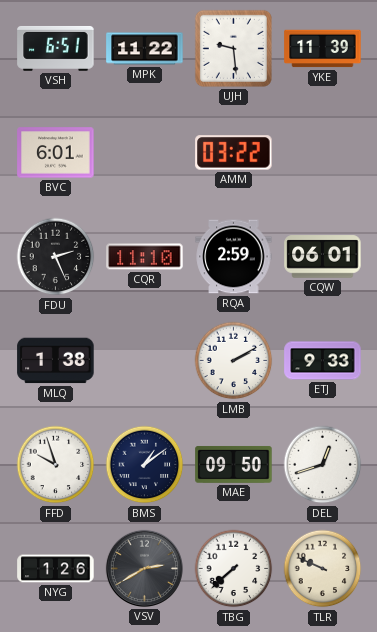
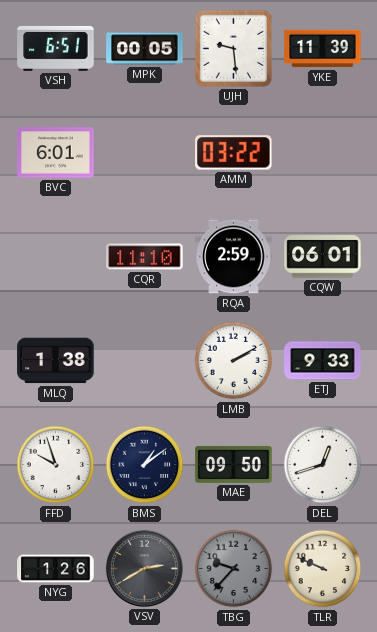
MPK: 11:22 -> 00:05 (145, 49)
FDU: 2:26 -> none (56, 257)
TBG: 7:38 -> 9:37 (234, 569)
TBG dial: white -> grey (234, 569)
